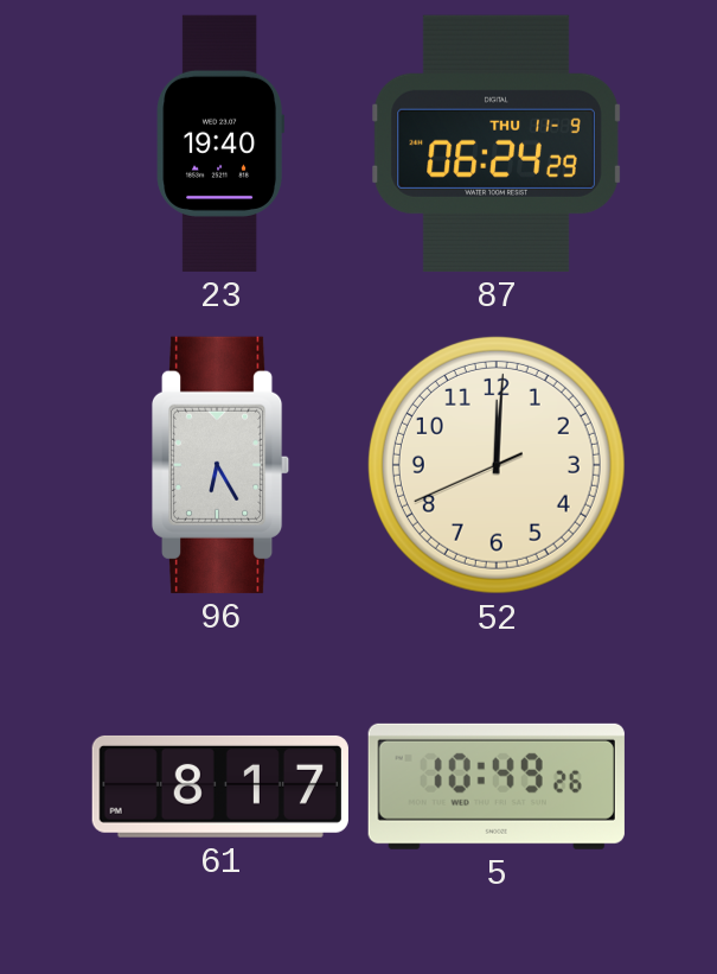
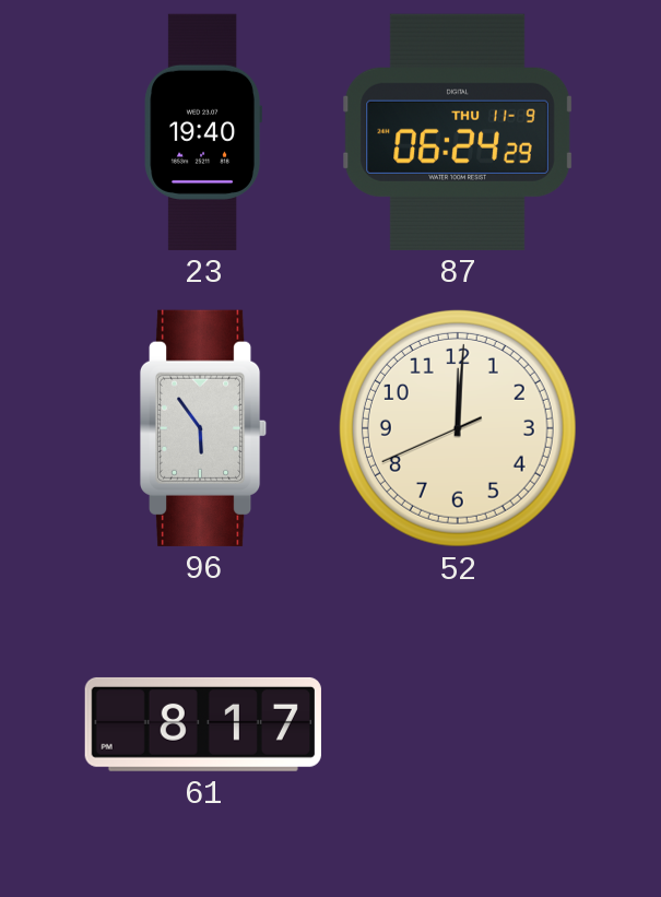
96: 6:25 -> 5:54 (203, 428)
5: 10:49 -> none (497, 787)
